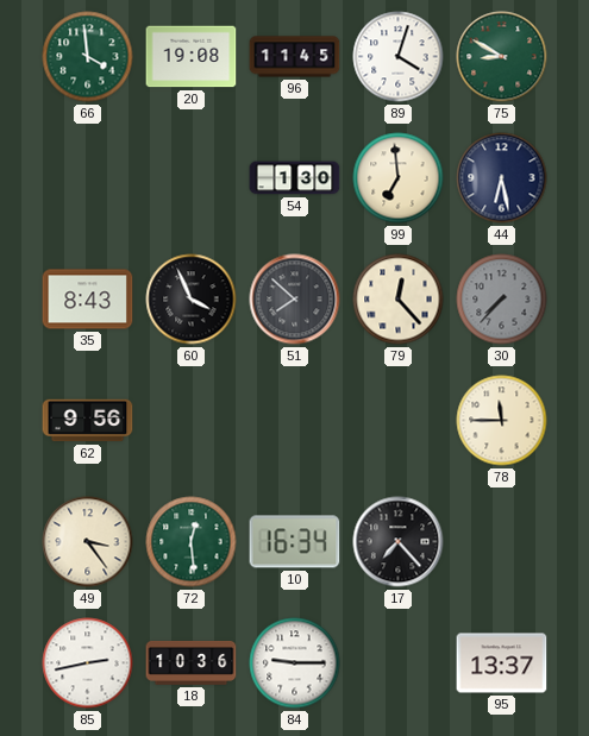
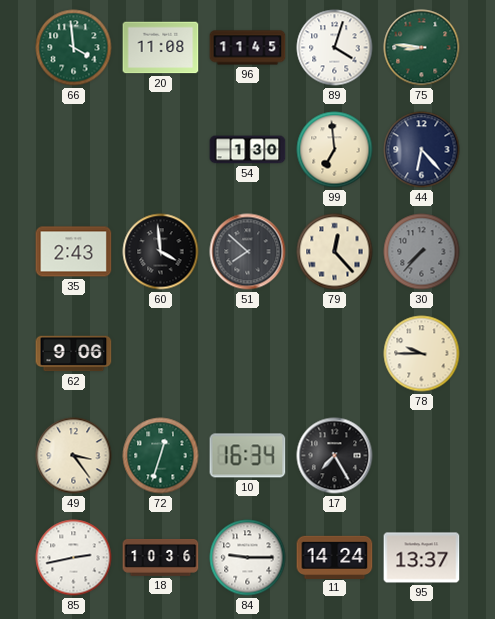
20: 19:08 -> 11:08 (161, 48)
75: 8:50 -> 8:46 (422, 48)
44: 6:28 -> 6:23 (422, 150)
35: 8:43 -> 2:43 (74, 252)
60: 3:56 -> 3:59 (161, 252)
62: 9:56 -> 9:06 (74, 354)
78: 11:45 -> 9:45 (422, 354)
72: 12:29 -> 12:33 (161, 456)
17: 7:23 -> 7:25 (335, 456)
11: none -> 14:24 (335, 557)
